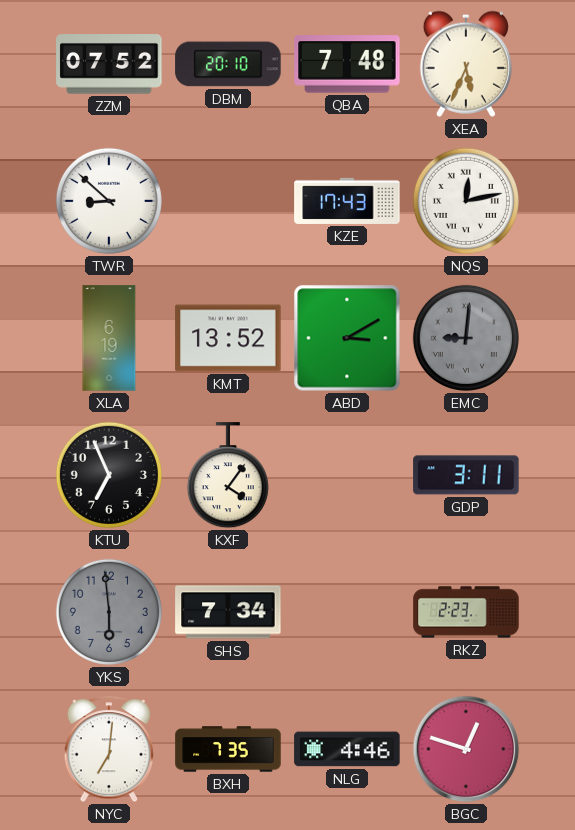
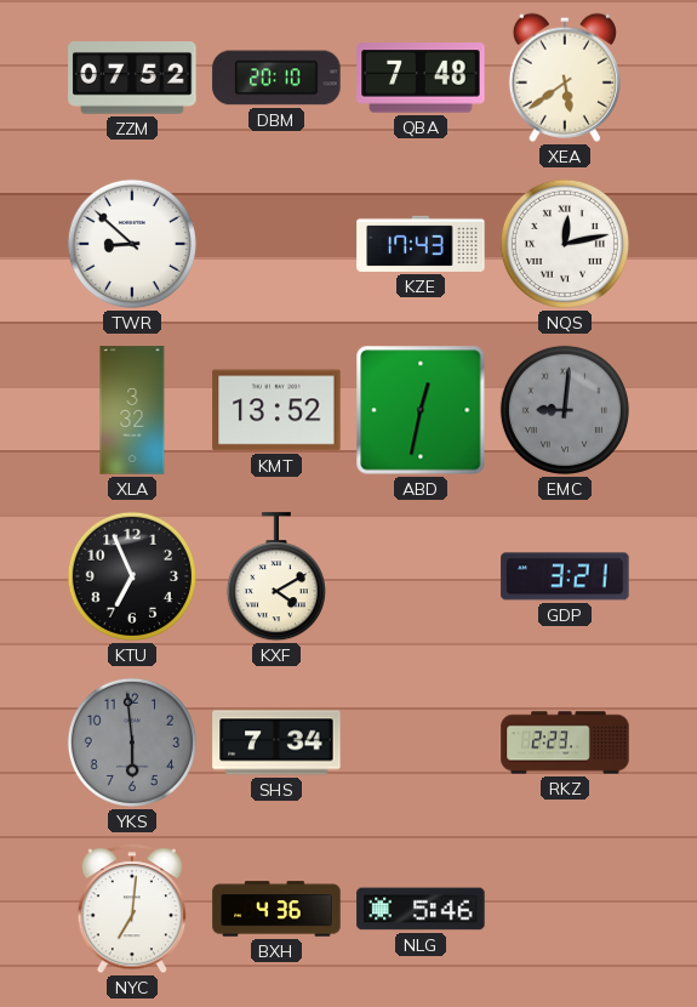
XEA: 5:34 -> 5:39 (565, 78)
XLA: 6:19 -> 3:32 (132, 410)
ABD: 3:10 -> 12:32 (421, 410)
KXF: 4:06 -> 4:10 (276, 578)
GDP: 3:11 -> 3:21 (565, 576)
BXH: 7:35 -> 4:36 (276, 909)
NLG: 4:46 -> 5:46 (421, 909)
BGC: 12:48 -> none (466, 749)
